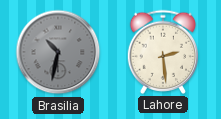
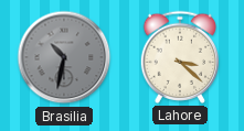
Lahore: 2:29 -> 3:22 (179, 57)
